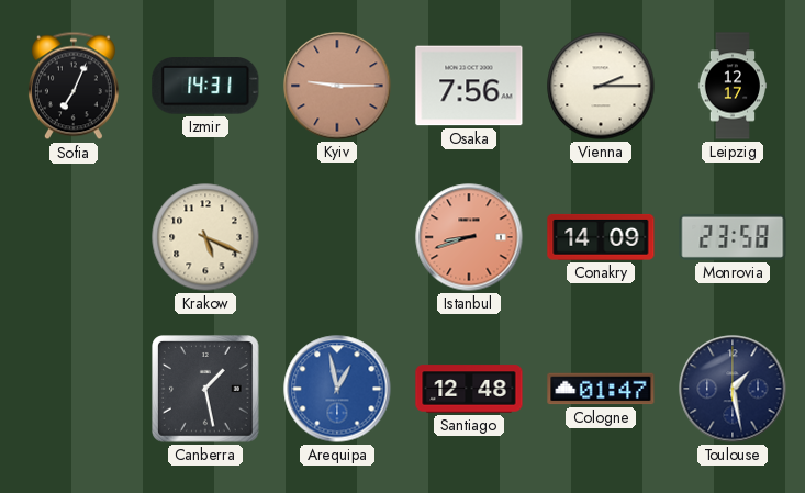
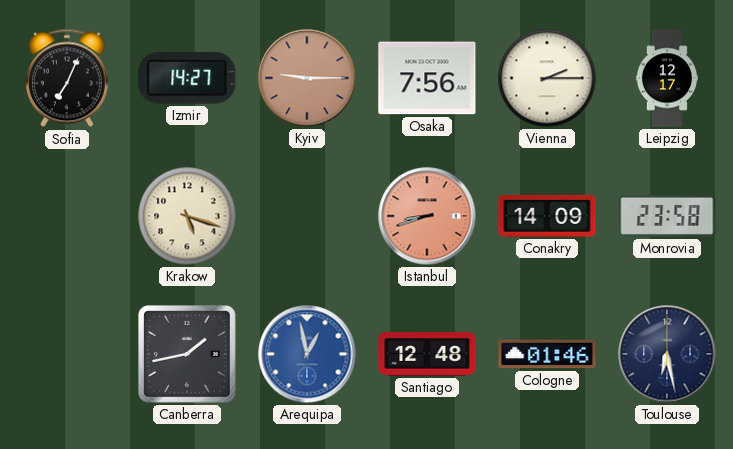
Izmir: 14:31 -> 14:27 (187, 78)
Krakow: 5:19 -> 5:18 (187, 216)
Canberra: 1:28 -> 1:43 (188, 355)
Cologne: 01:47 -> 01:46 (547, 354)
Toulouse: 1:28 -> 6:28 (667, 354)
